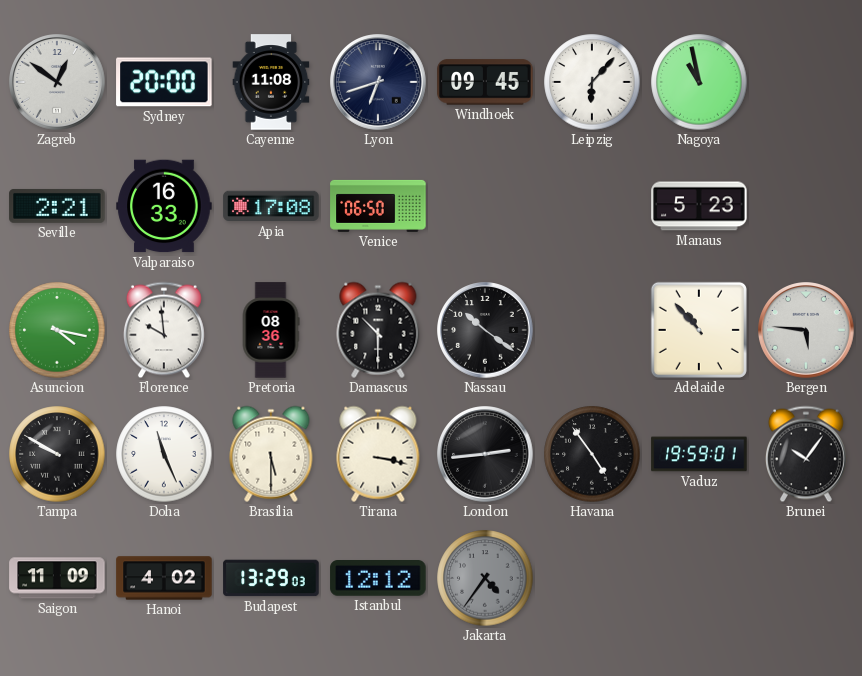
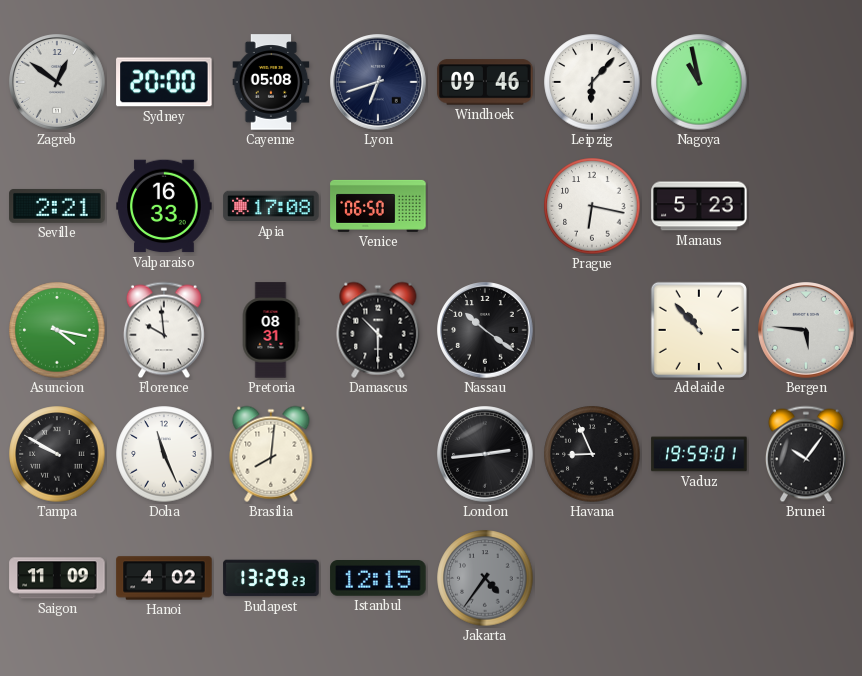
Cayenne: 11:08 -> 05:08 (271, 82)
Windhoek: 09:45 -> 09:46 (485, 82)
Prague: none -> 6:17 (592, 206)
Pretoria: 08:36 -> 08:31 (271, 330)
Brasilia: 5:30 -> 8:01 (271, 454)
Tirana: 3:17 -> none (378, 454)
Havana: 4:54 -> 8:56 (592, 454)
Budapest: 13:29:03 -> 13:29:23 (271, 578)
Istanbul: 12:12 -> 12:15 (378, 579)
